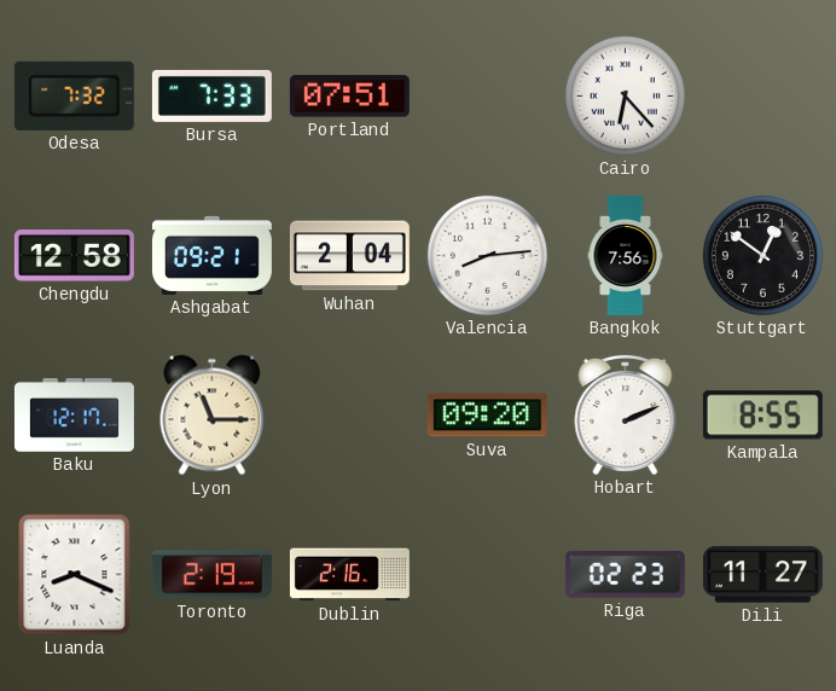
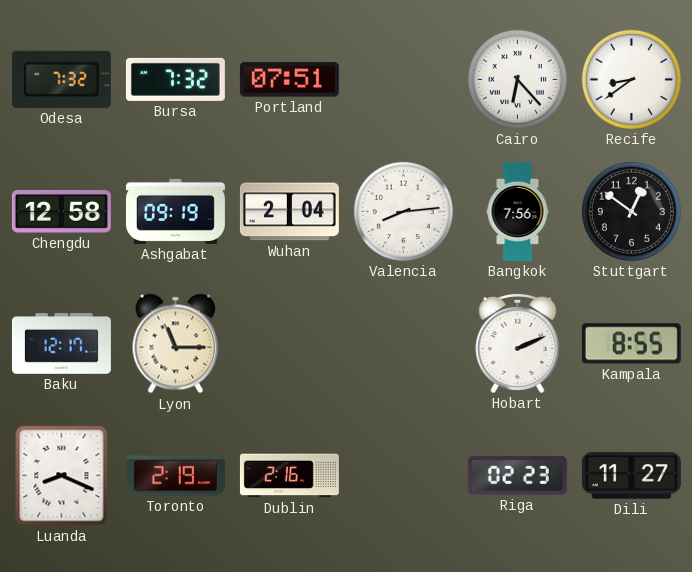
Bursa: 7:33 -> 7:32 (175, 79)
Recife: none -> 8:39 (631, 79)
Ashgabat: 09:21 -> 09:19 (175, 211)
Suva: 09:20 -> none (487, 416)
